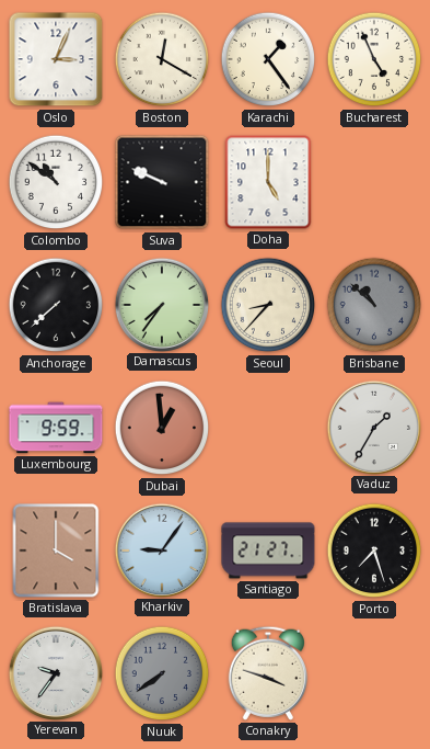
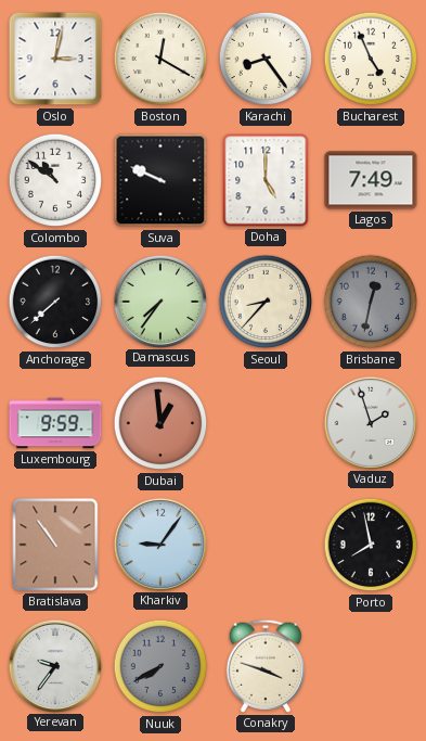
Oslo: 3:04 -> 3:02 (55, 59)
Karachi: 1:24 -> 8:24 (266, 59)
Lagos: none -> 7:49 (371, 180)
Brisbane: 10:52 -> 12:32 (371, 302)
Vaduz: 1:35 -> 1:57 (370, 422)
Bratislava: 4:00 -> 10:54 (55, 545)
Santiago: 21:27 -> none (268, 551)
Porto: 7:27 -> 7:58 (371, 545)
Nuuk: 7:39 -> 7:40 (160, 666)
